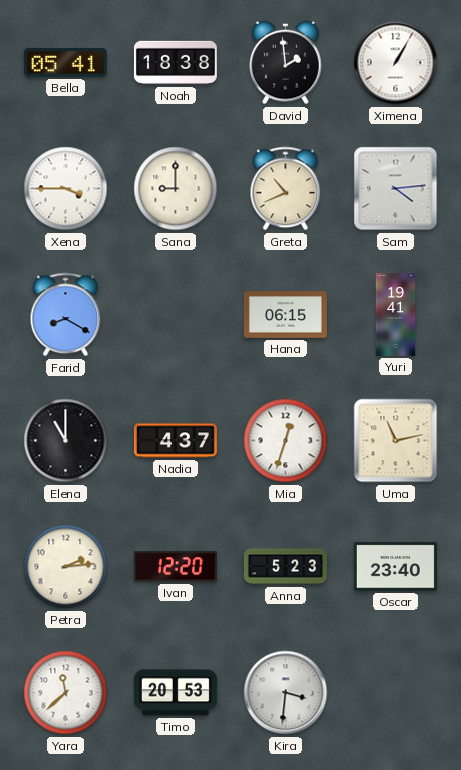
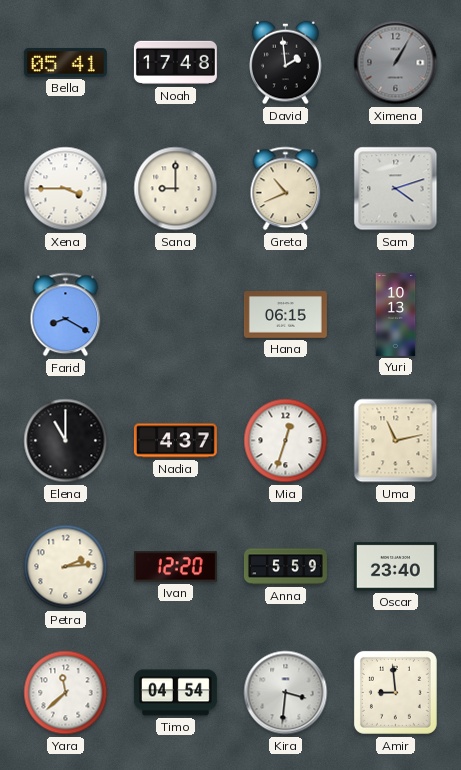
Noah: 18:38 -> 17:48 (175, 63)
Ximena dial: white -> grey (396, 63)
Sam: 4:14 -> 4:12 (396, 189)
Yuri: 19:41 -> 10:13 (396, 314)
Anna: 5:23 -> 5:59 (285, 567)
Timo: 20:53 -> 04:54 (175, 693)
Amir: none -> 8:59 (395, 692)
